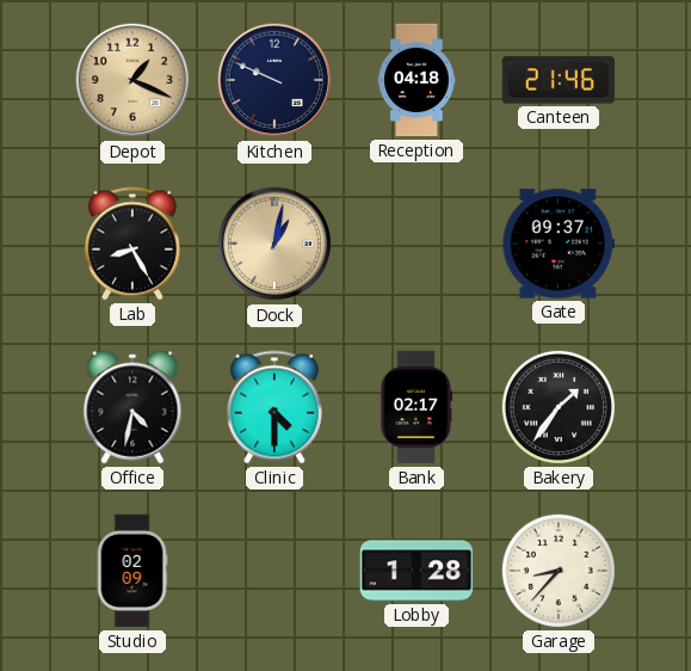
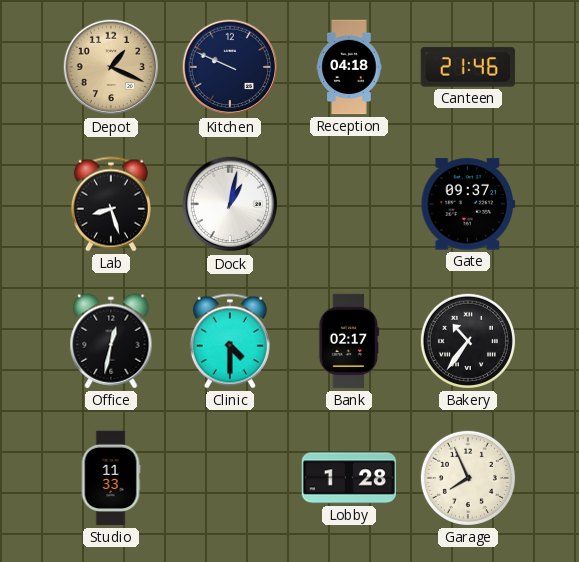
Lab: 8:25 -> 8:27 (111, 204)
Dock dial: champagne -> white (230, 204)
Office: 4:32 -> 12:32 (111, 341)
Bakery: 1:36 -> 10:36 (468, 341)
Studio: 02:09 -> 11:33 (111, 478)
Garage: 8:37 -> 7:56 (468, 478)
